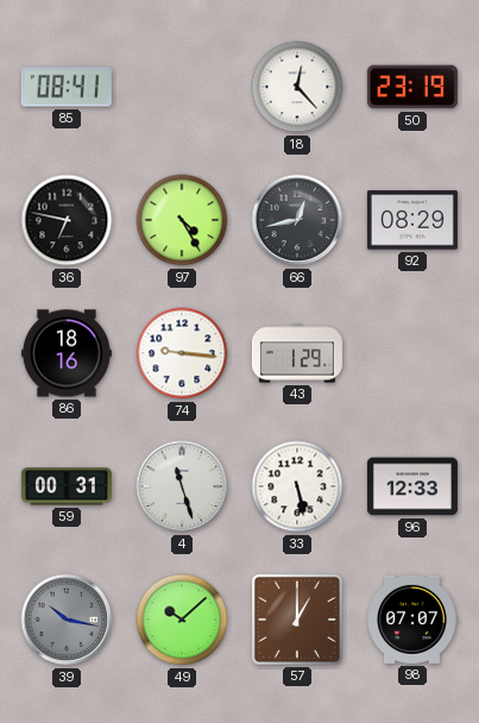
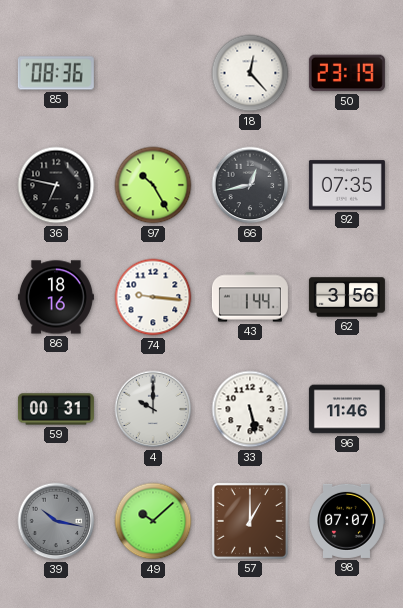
85: 08:41 -> 08:36 (56, 73)
97: 4:25 -> 10:25 (153, 185)
92: 08:29 -> 07:35 (347, 185)
43: 1:29 -> 1:44 (250, 297)
62: none -> 3:56 (347, 297)
4: 11:27 -> 10:00 (153, 409)
96: 12:33 -> 11:46 (347, 409)
